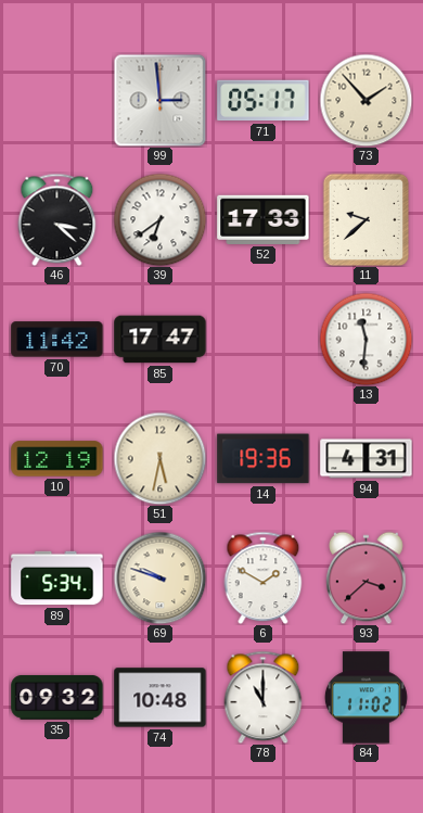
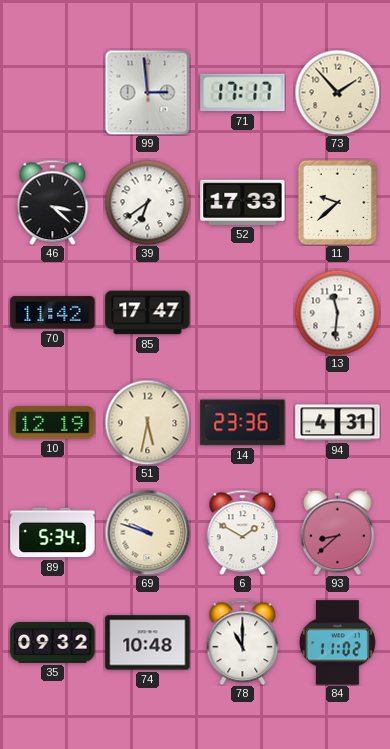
71: 05:17 -> 17:17 (243, 93)
14: 19:36 -> 23:36 (243, 423)
93: 3:38 -> 8:38 (338, 532)
